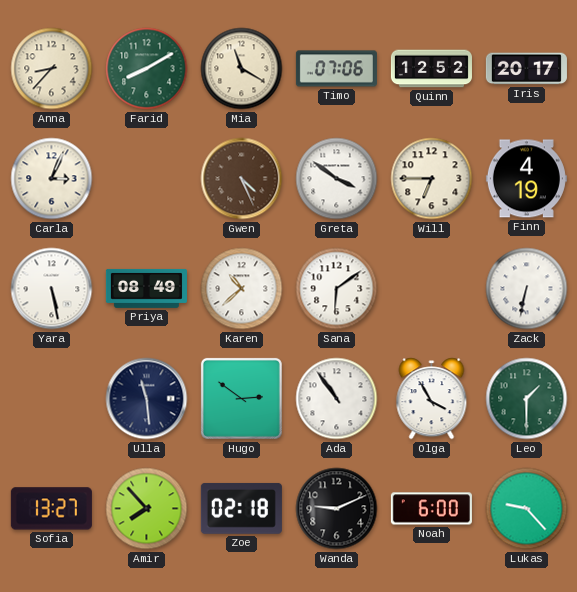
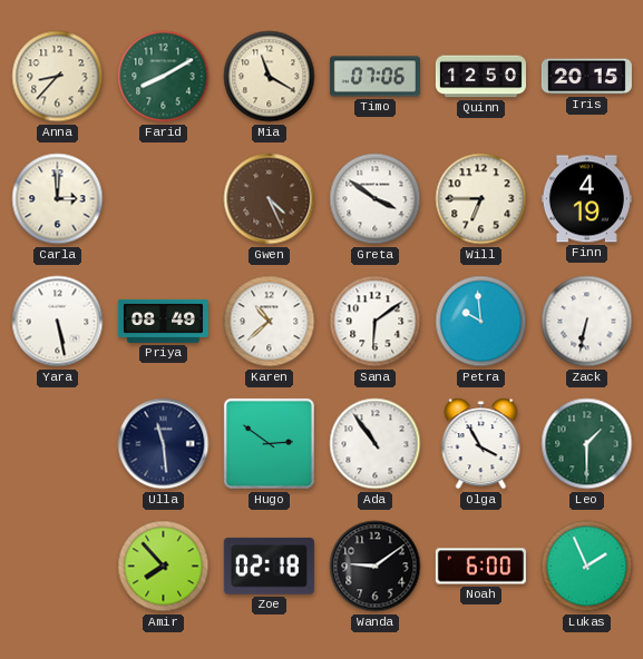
Quinn: 12:52 -> 12:50 (480, 77)
Iris: 20:17 -> 20:15 (586, 77)
Carla: 3:04 -> 3:00 (58, 199)
Petra: none -> 9:59 (481, 322)
Sofia: 13:27 -> none (51, 509)
Wanda: 9:11 -> 9:09 (376, 567)
Lukas: 9:23 -> 1:56 (587, 567)
